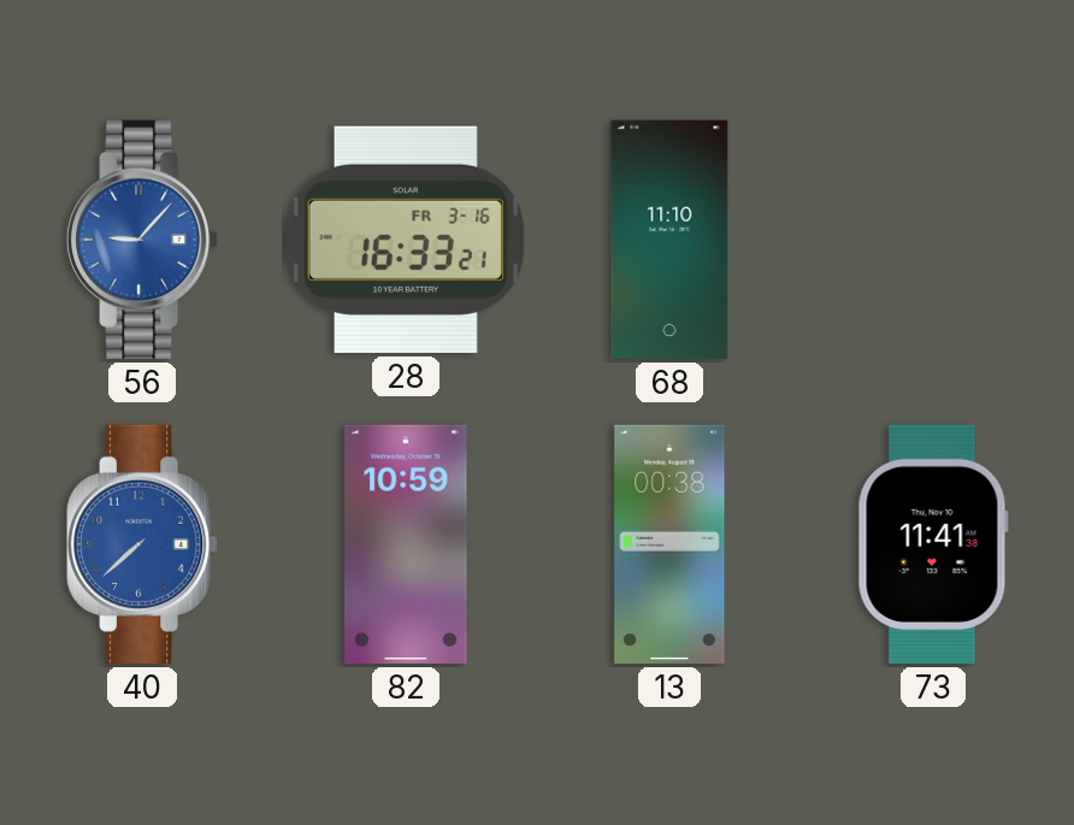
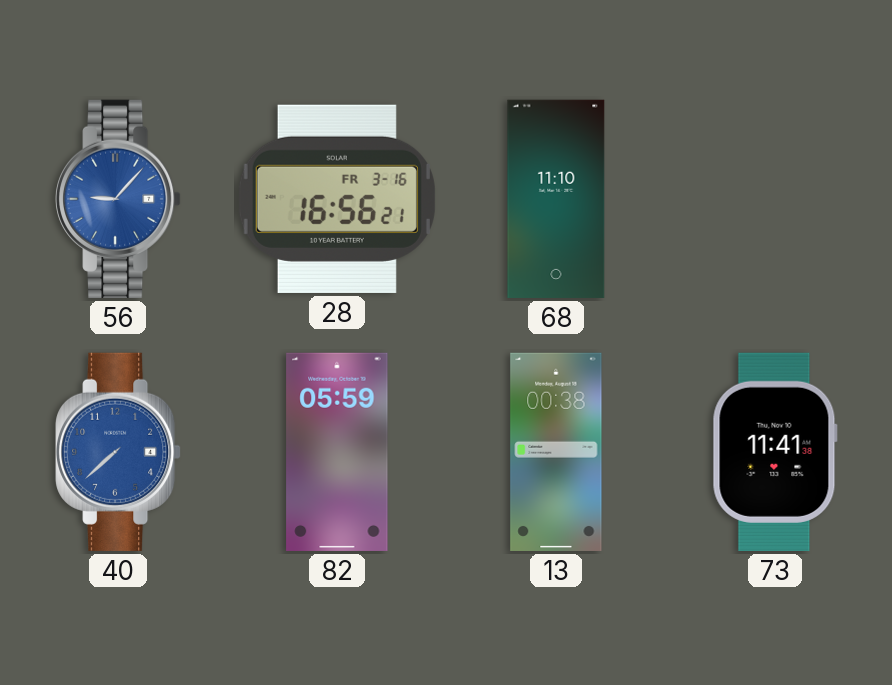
28: 16:33 -> 16:56 (337, 199)
82: 10:59 -> 05:59 (337, 452)
